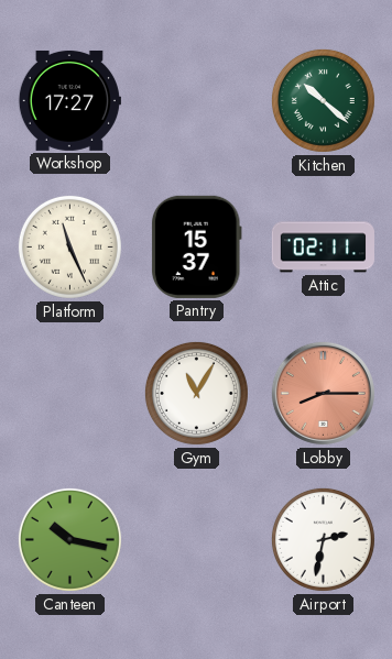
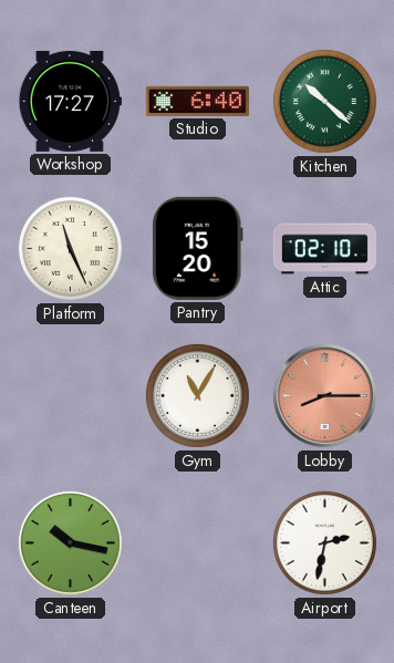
Studio: none -> 6:40 (197, 101)
Pantry: 15:37 -> 15:20 (197, 248)
Attic: 02:11 -> 02:10 (324, 249)
